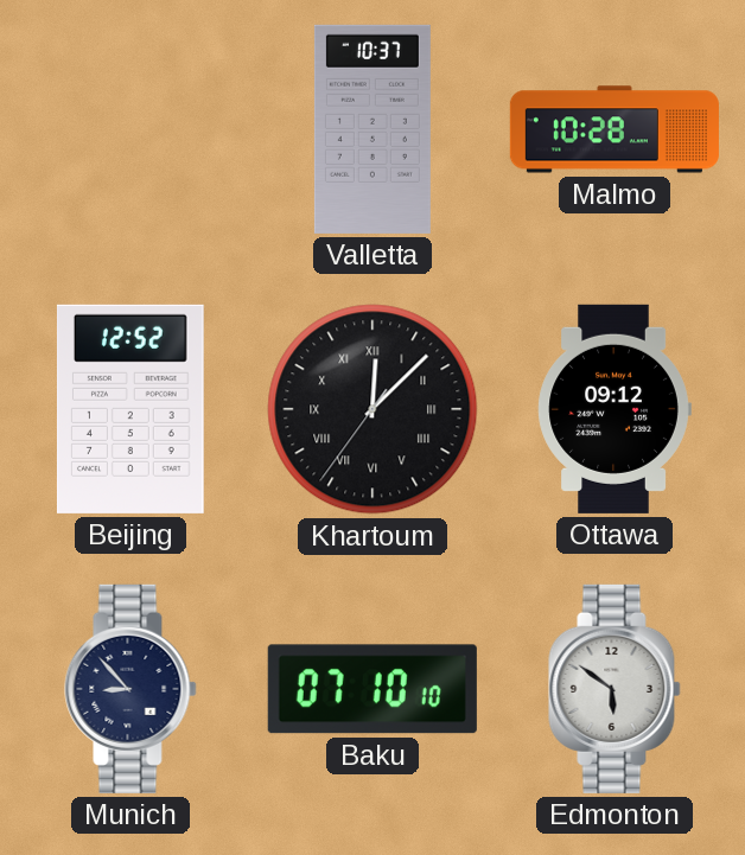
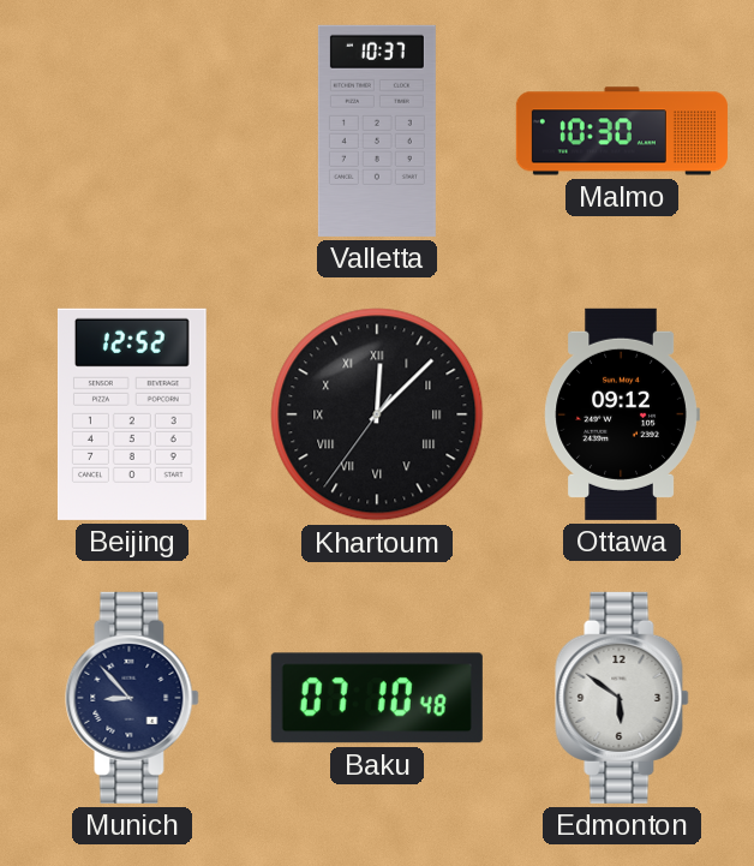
Malmo: 10:28 -> 10:30 (622, 131)
Baku: 07:10:10 -> 07:10:48 (377, 698)
